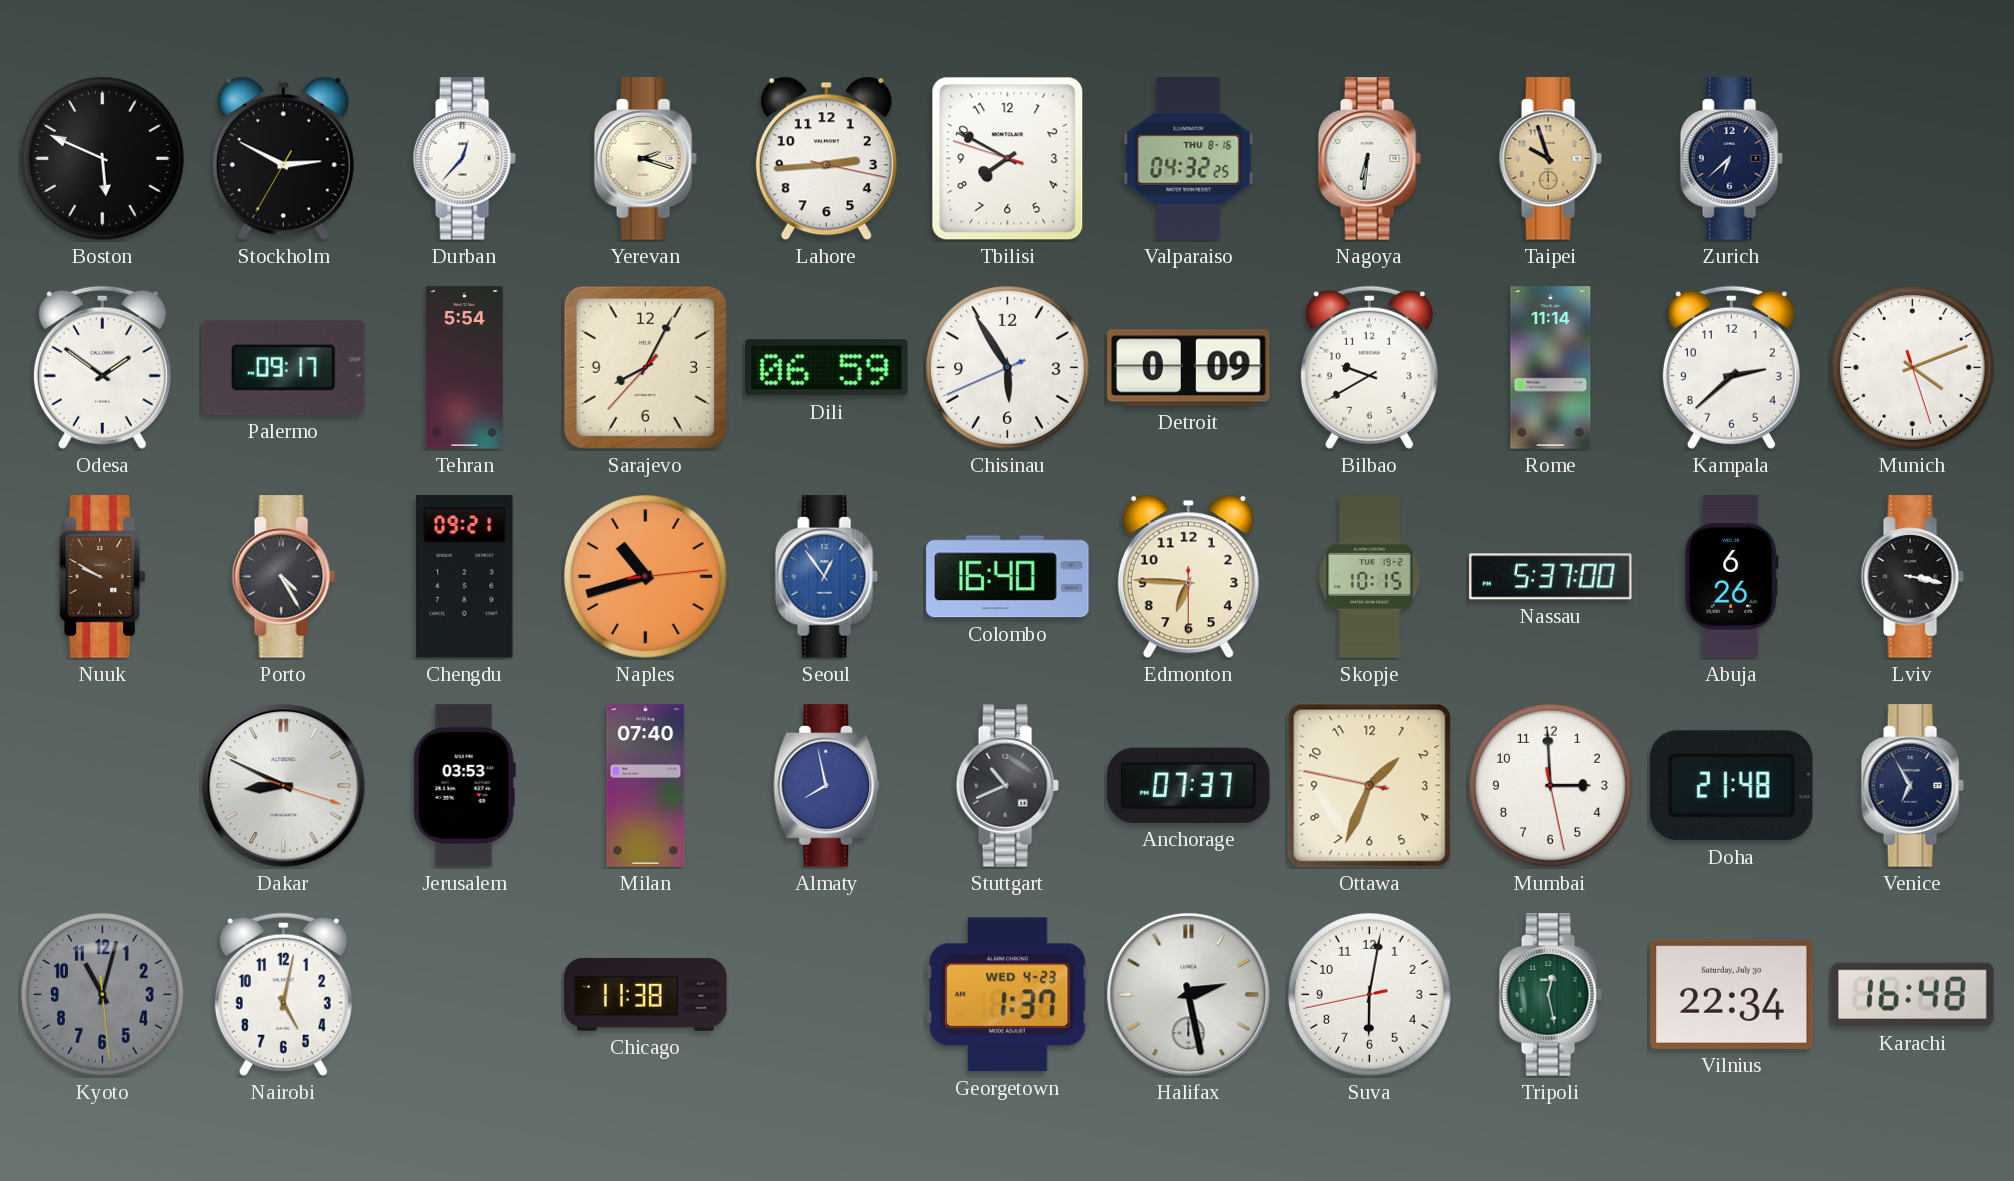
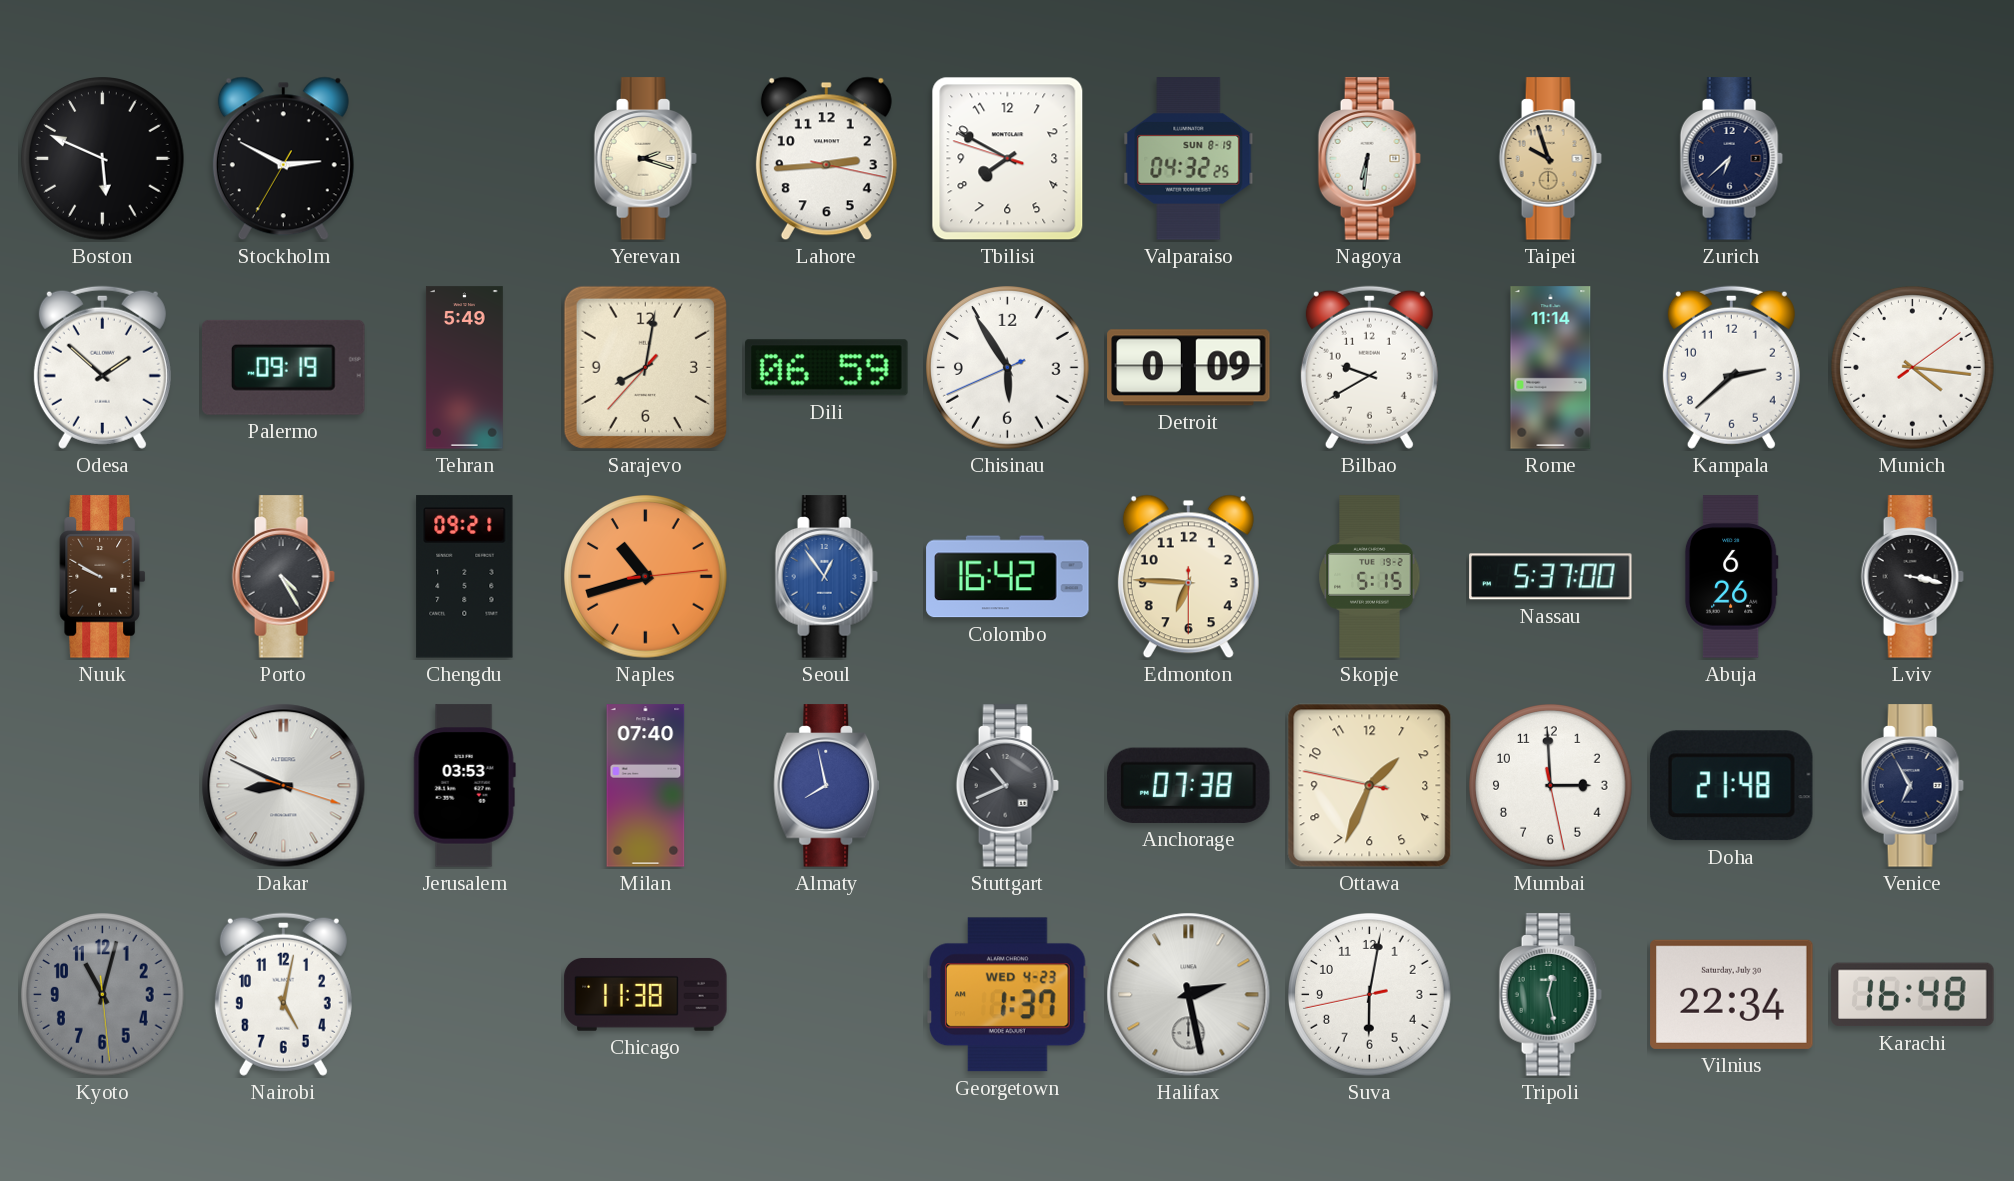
Durban: 12:37 -> none (464, 159)
Valparaiso date: THU 8-16 -> SUN 8-19 (1189, 159)
Odesa: 1:51 -> 1:52 (102, 367)
Palermo: 09:17 -> 09:19 (284, 367)
Tehran: 5:54 -> 5:49 (464, 368)
Sarajevo: 8:04 -> 8:01 (645, 367)
Munich: 4:11 -> 4:16 (1913, 368)
Colombo: 16:40 -> 16:42 (1008, 577)
Skopje: 10:15 -> 5:15 (1370, 577)
Anchorage: 07:37 -> 07:38 (1189, 785)
